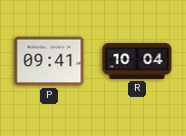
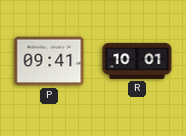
R: 10:04 -> 10:01 (137, 61)
